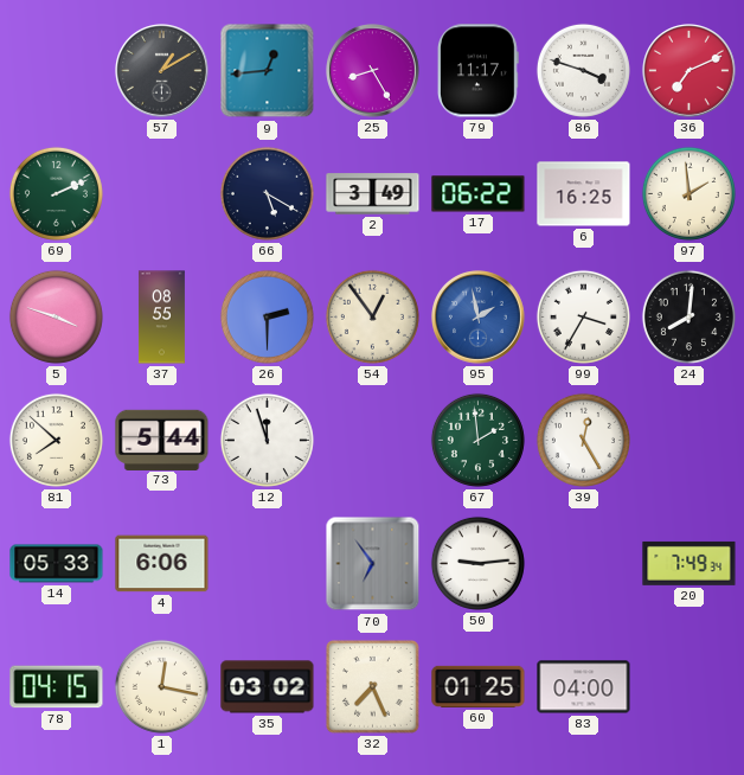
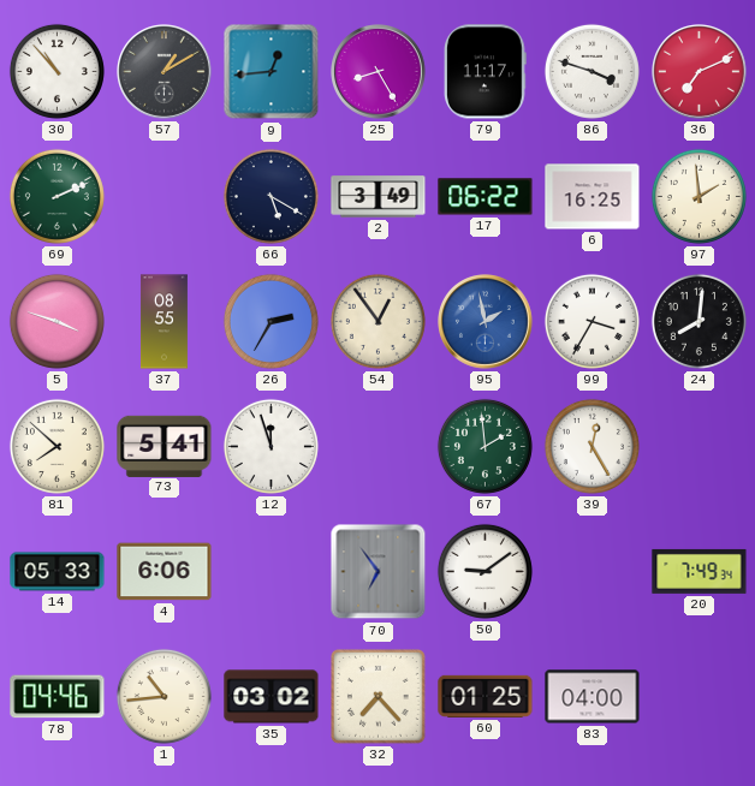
30: none -> 10:53 (57, 71)
26: 2:30 -> 2:35 (271, 321)
73: 5:44 -> 5:41 (165, 446)
50: 9:14 -> 9:09 (484, 571)
78: 04:15 -> 04:46 (58, 697)
1: 12:17 -> 10:44 (164, 696)
32: 7:26 -> 7:23 (377, 696)
